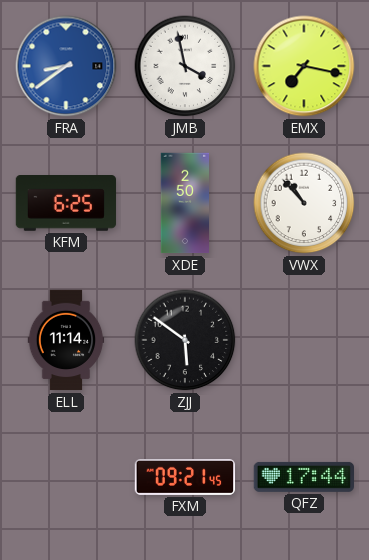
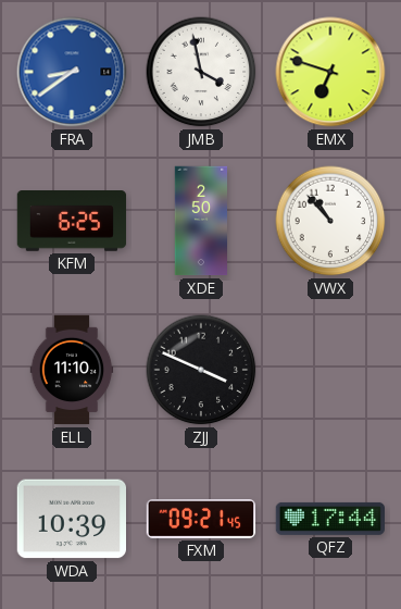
EMX: 7:17 -> 6:48 (330, 72)
ELL: 11:14 -> 11:10 (72, 370)
ZJJ: 5:51 -> 3:49 (201, 370)
WDA: none -> 10:39 (71, 519)
